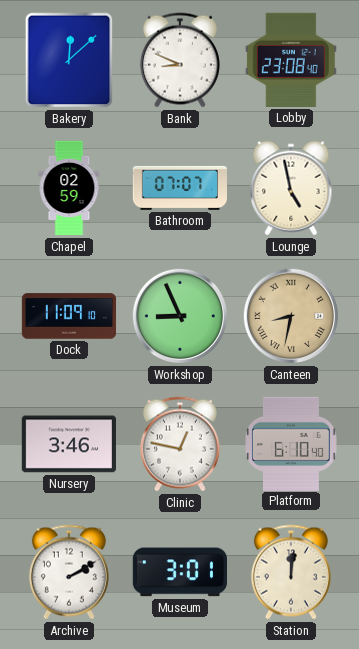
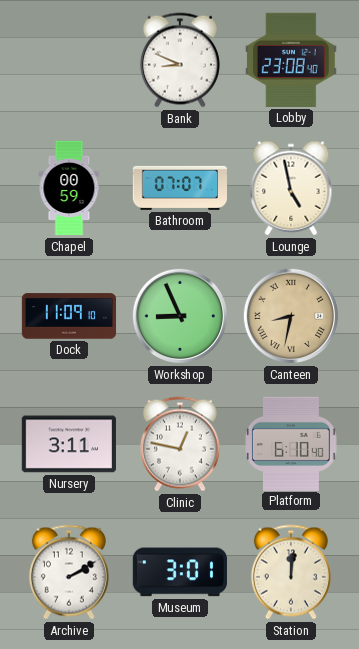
Bakery: 12:08 -> none (69, 60)
Chapel: 02:59 -> 00:59 (69, 188)
Nursery: 3:46 -> 3:11 (68, 444)
